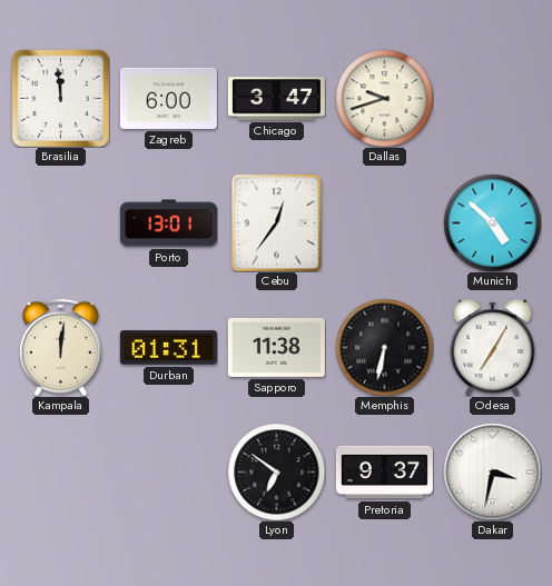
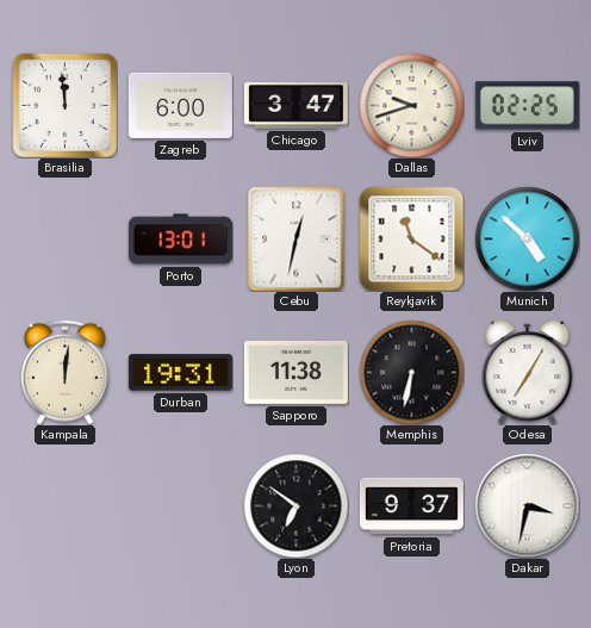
Lviv: none -> 02:25 (527, 106)
Cebu: 12:36 -> 12:32 (297, 238)
Reykjavik: none -> 11:21 (411, 238)
Durban: 01:31 -> 19:31 (180, 373)
